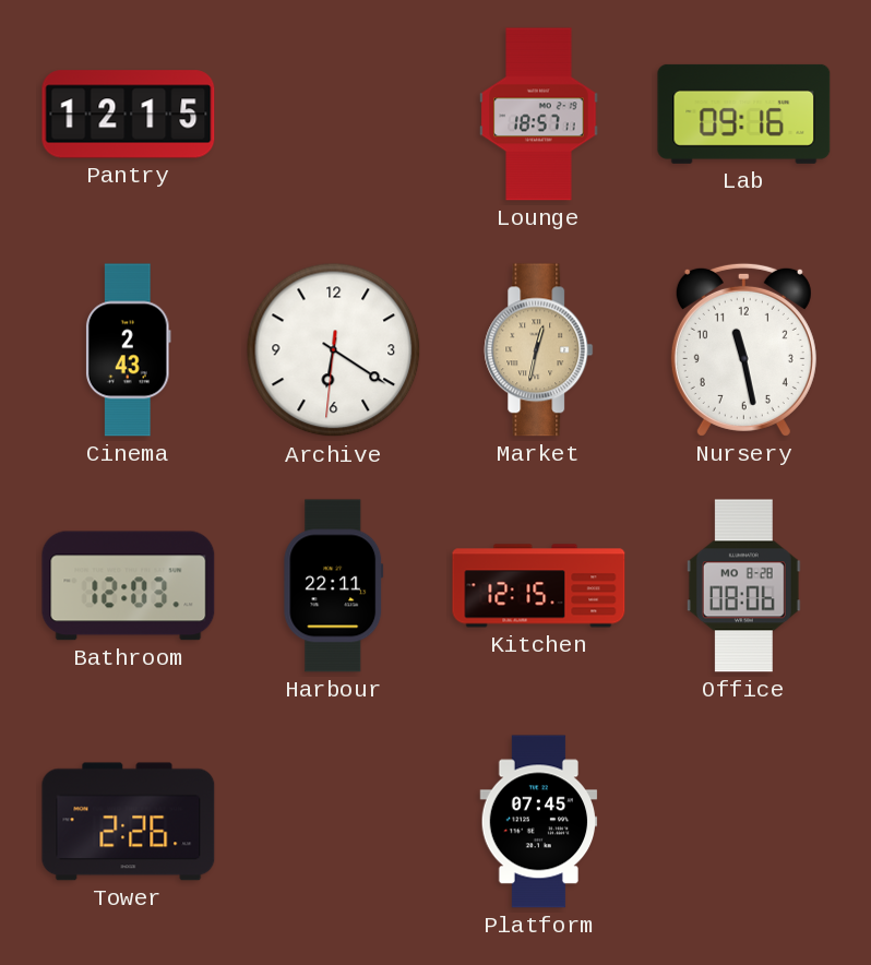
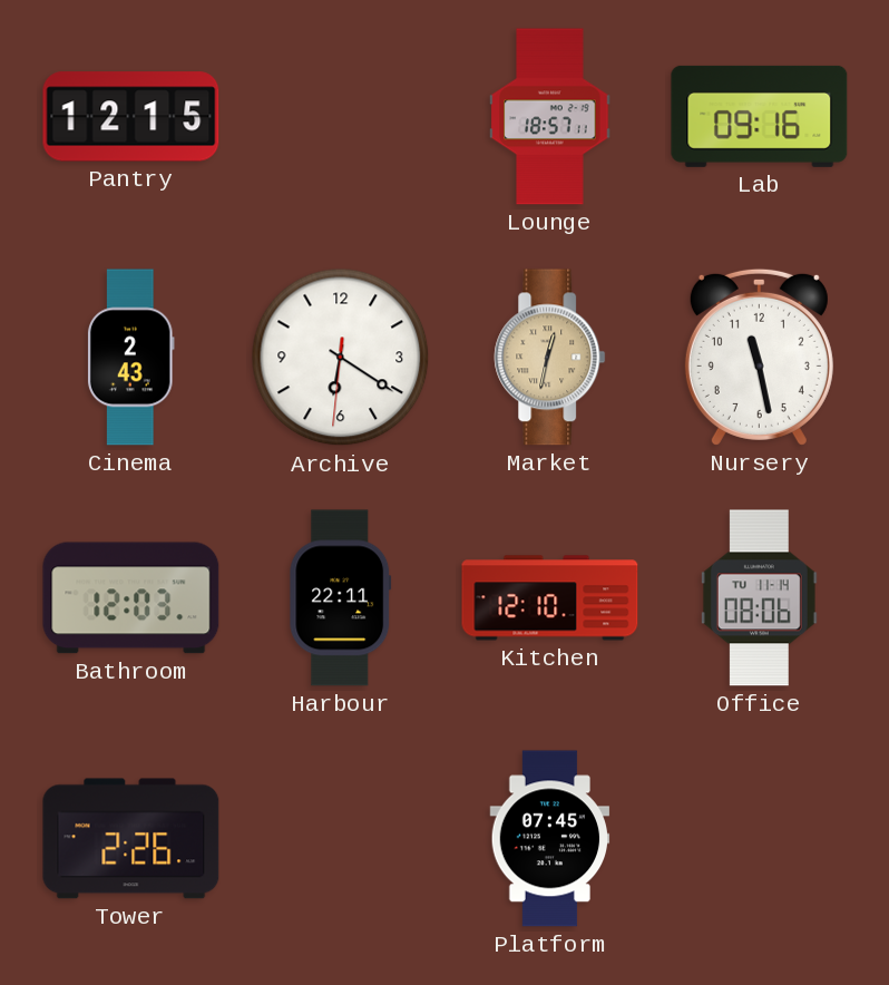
Kitchen: 12:15 -> 12:10 (550, 598)
Office date: MO 8-28 -> TU 11-14 (759, 598)
